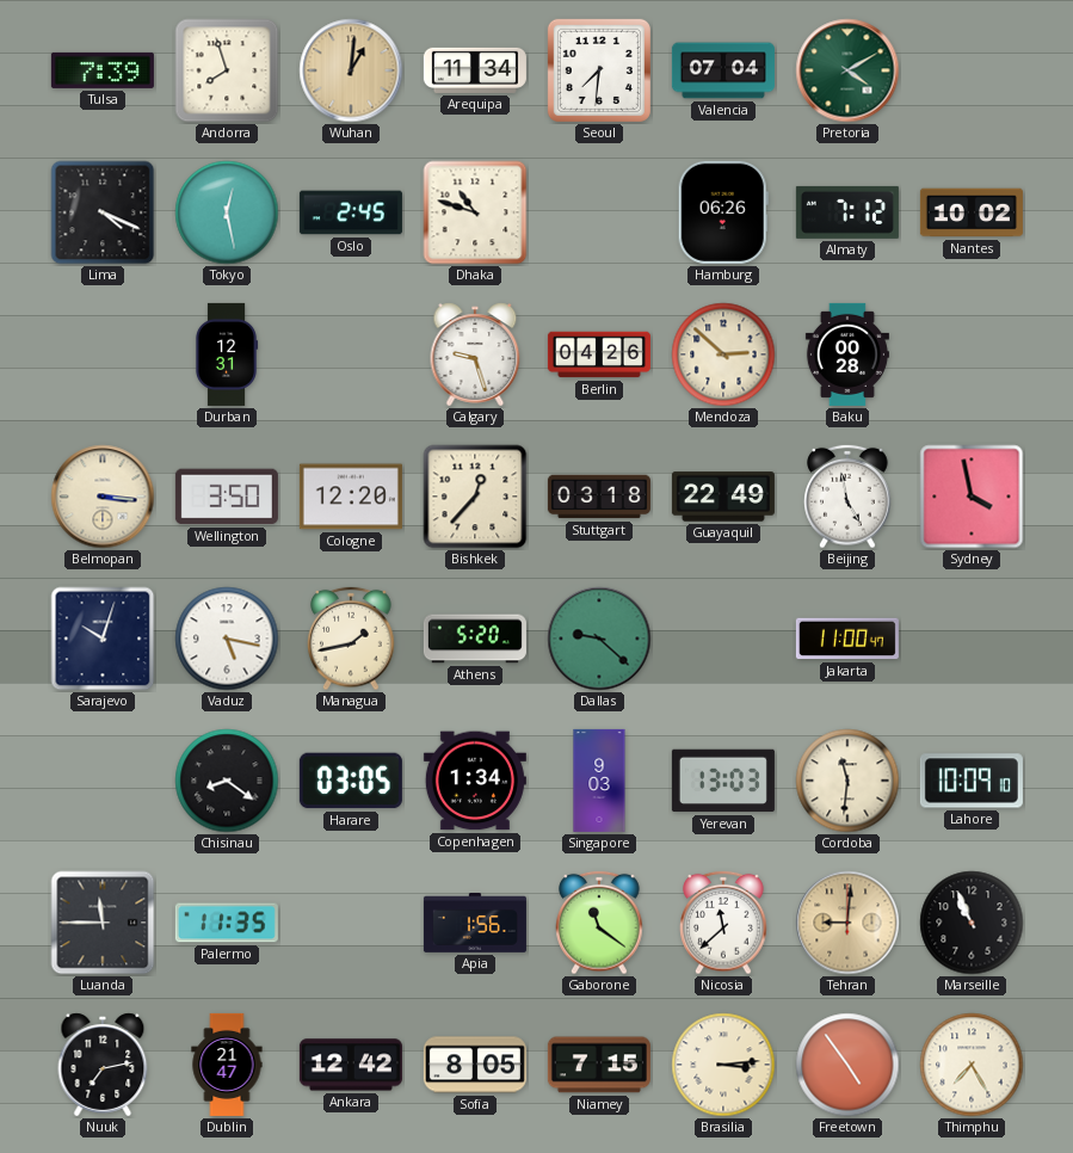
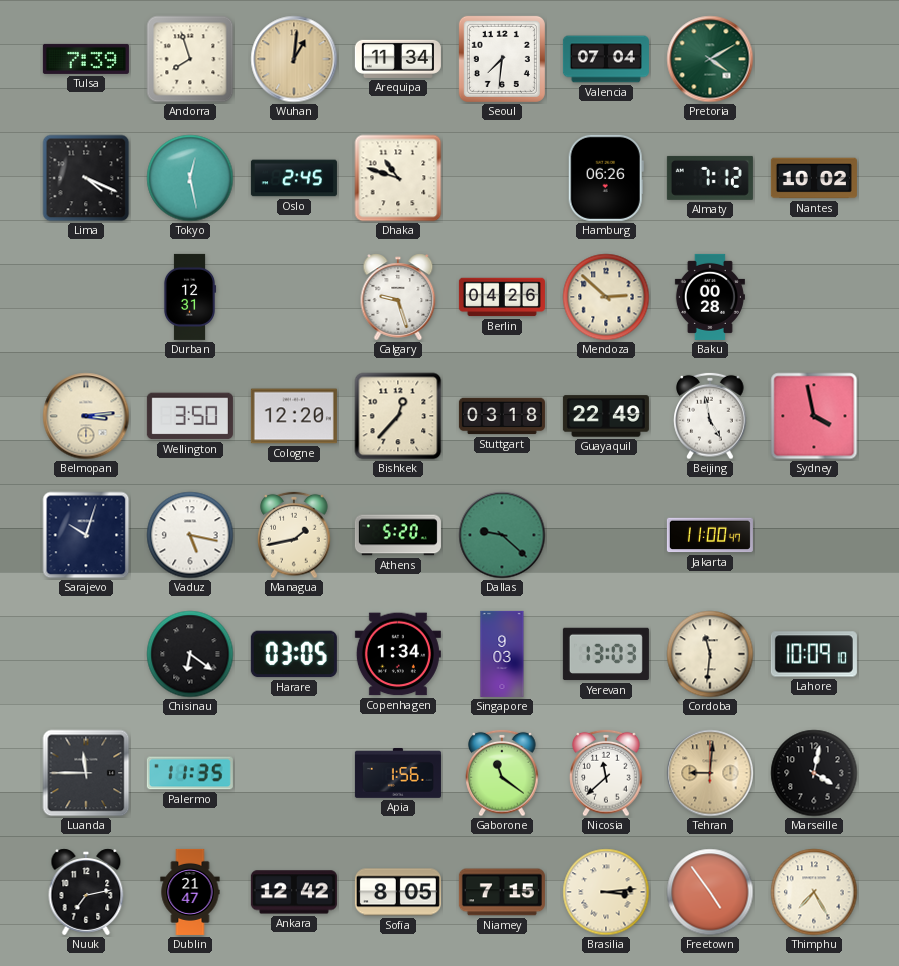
Belmopan: 3:16 -> 3:14 (86, 416)
Chisinau: 8:21 -> 6:21 (190, 654)
Marseille: 10:56 -> 4:02 (814, 773)
